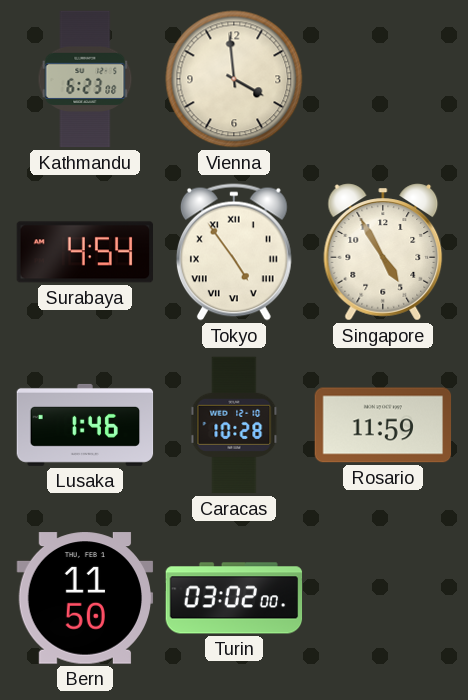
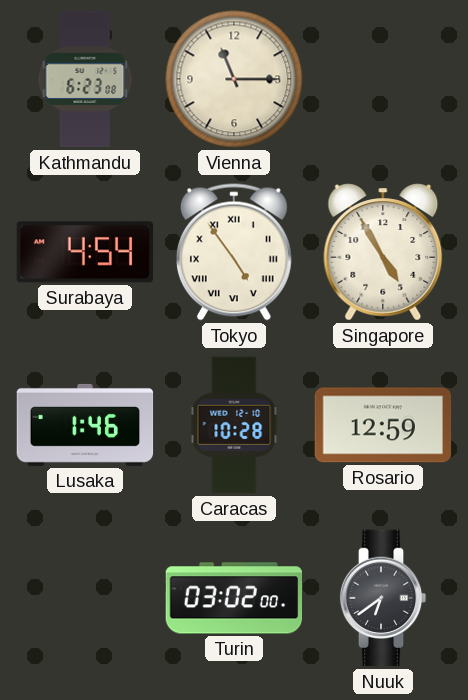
Vienna: 3:59 -> 11:15 (234, 79)
Rosario: 11:59 -> 12:59 (383, 425)
Bern: 11:50 -> none (85, 598)
Nuuk: none -> 6:39 (383, 598)
